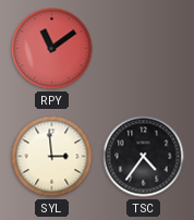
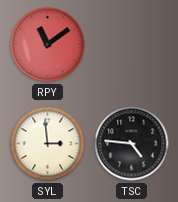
TSC: 4:36 -> 4:46 (132, 144)
